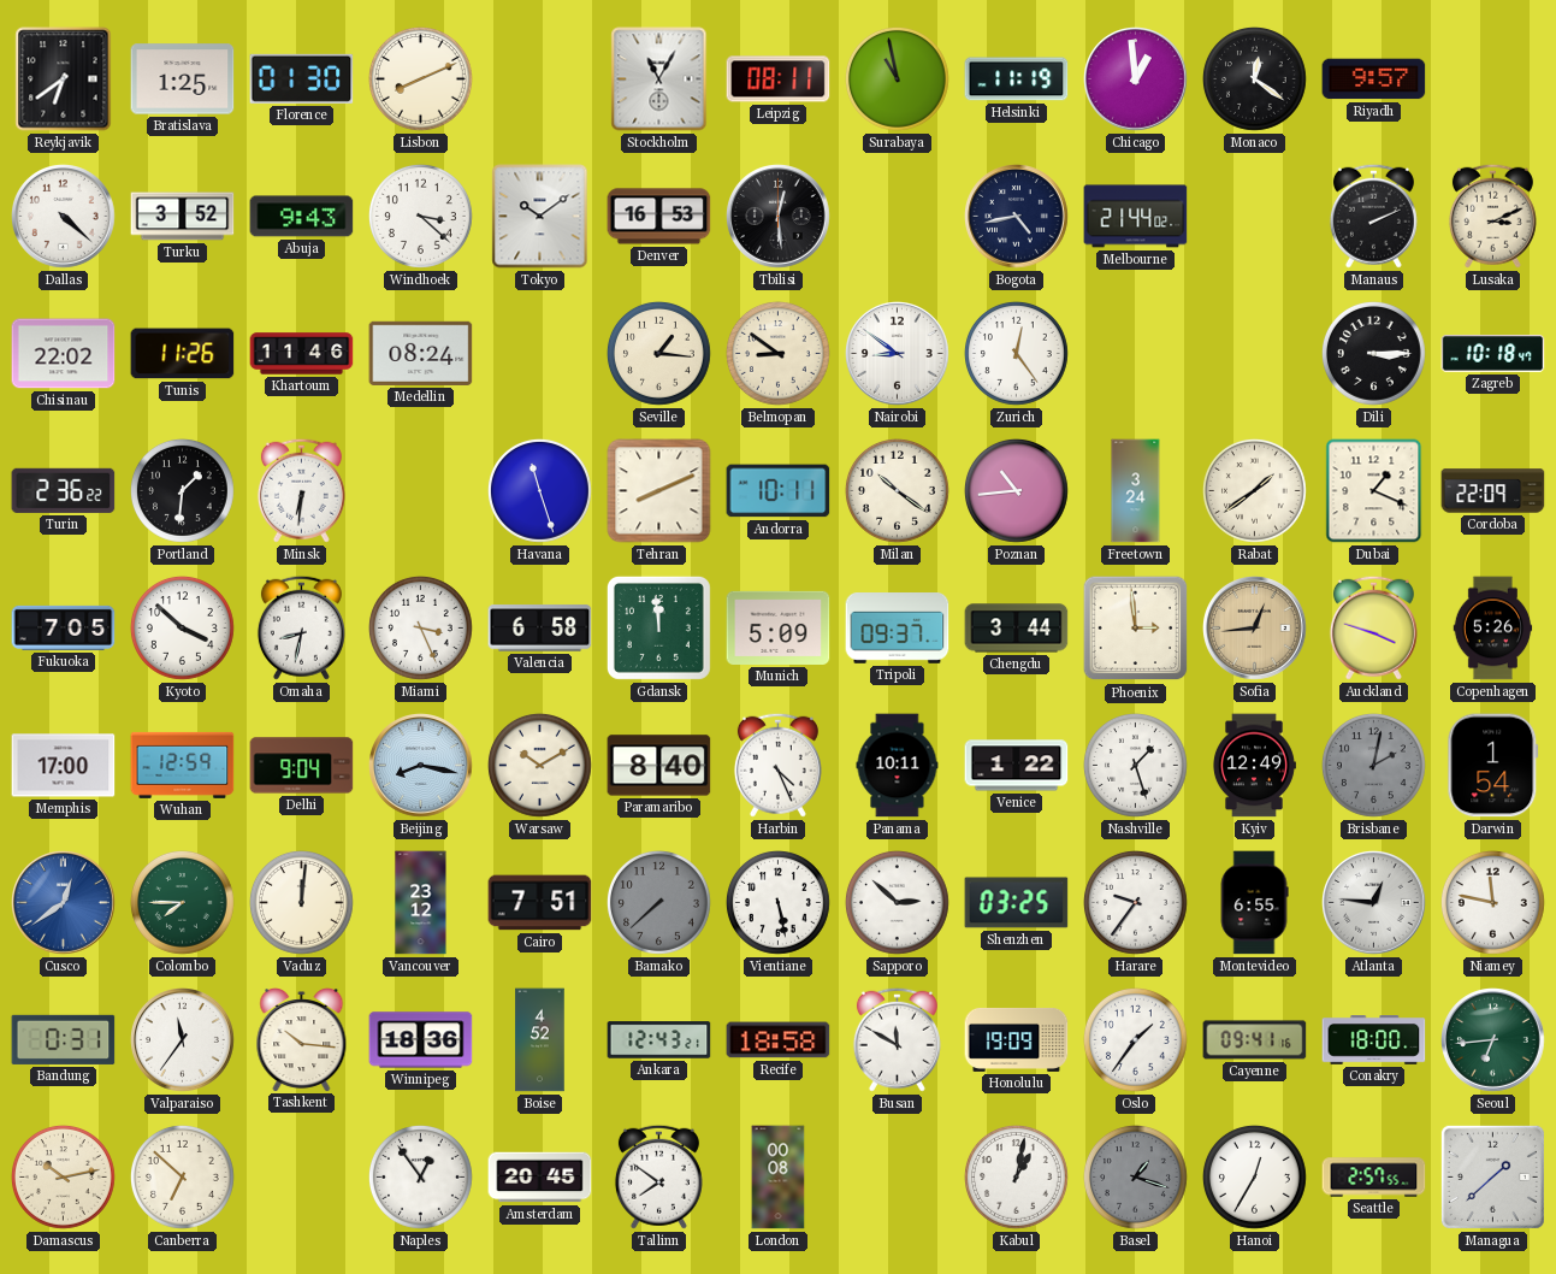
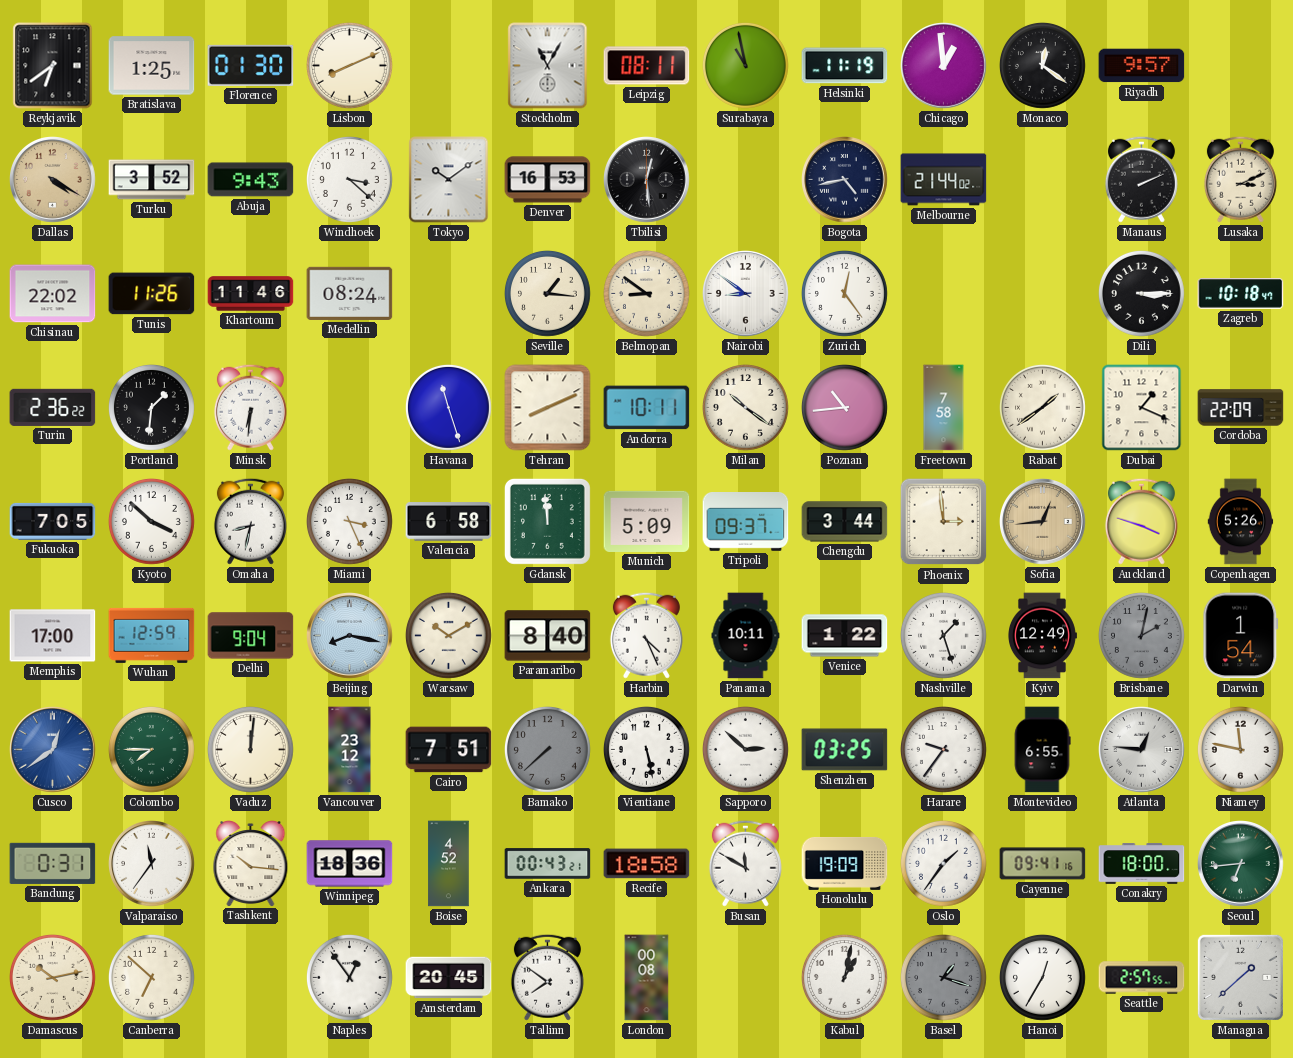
Dallas: 4:22 -> 4:20 (53, 180)
Dallas dial: white -> champagne (53, 180)
Freetown: 3:24 -> 7:58 (944, 408)
Ankara: 12:43 -> 00:43 (548, 864)
